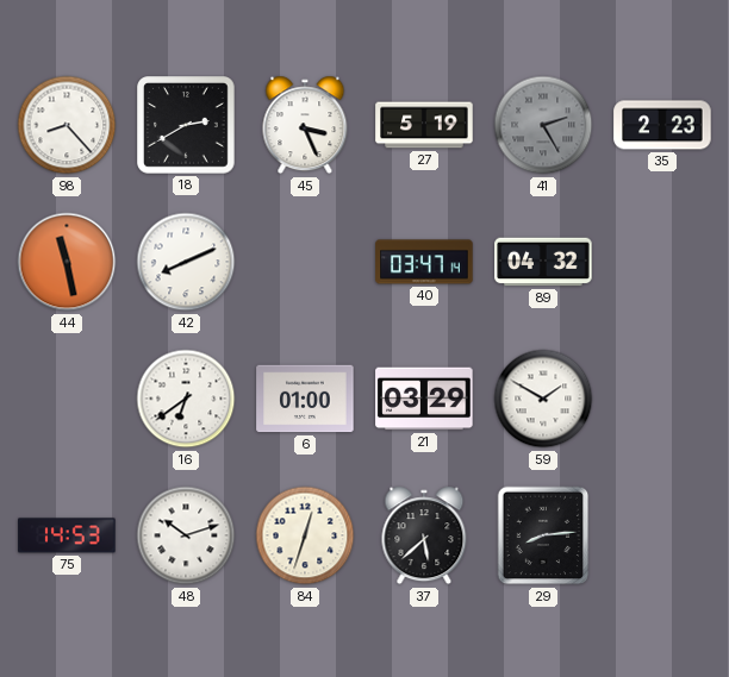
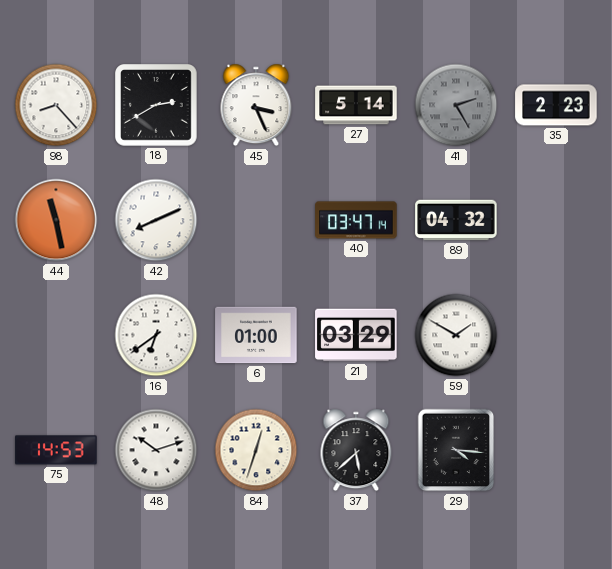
27: 5:19 -> 5:14 (356, 105)
29: 8:14 -> 4:16 (456, 450)
